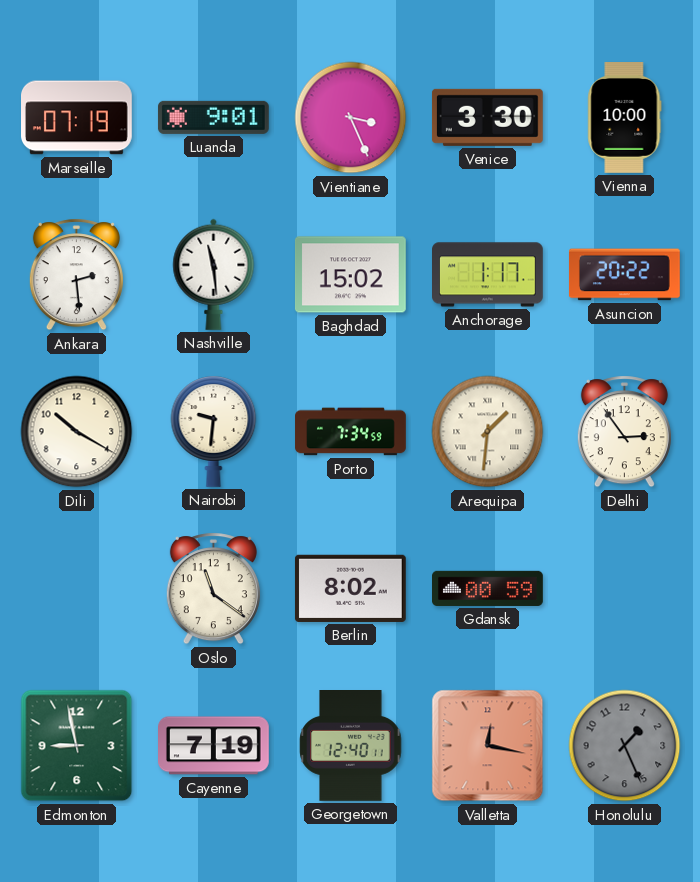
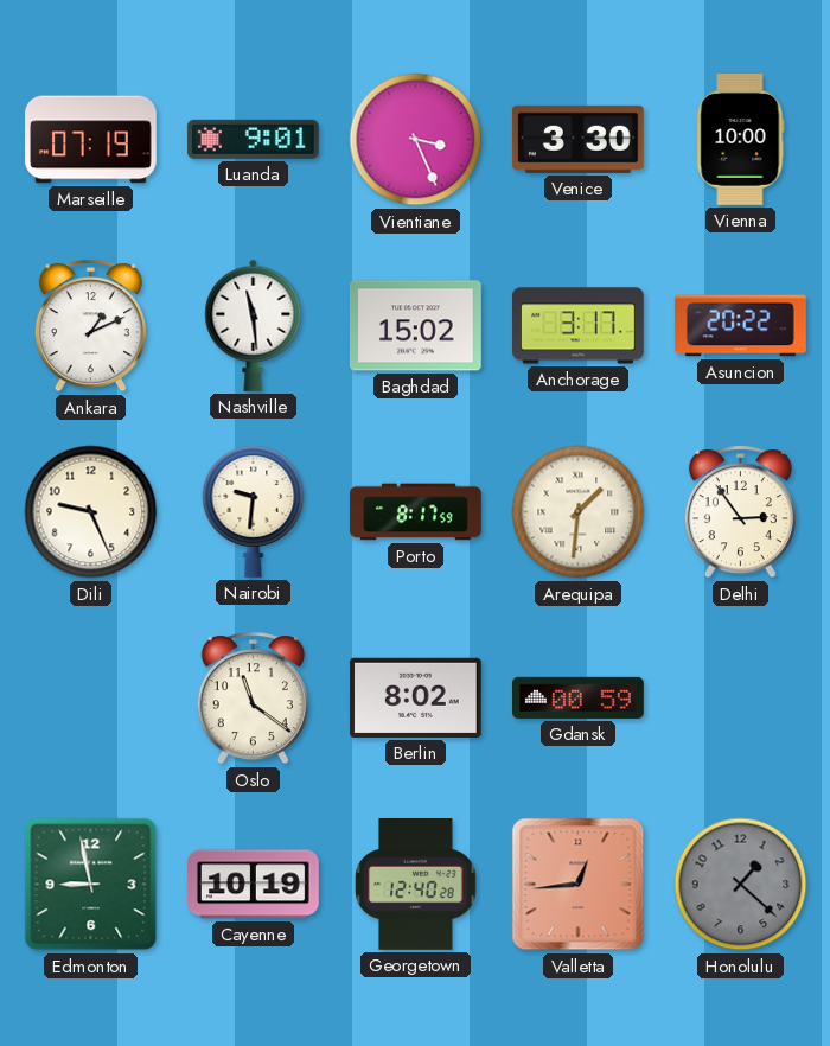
Ankara: 2:29 -> 1:11 (90, 326)
Anchorage: 1:17 -> 3:17 (579, 326)
Dili: 10:20 -> 9:26 (91, 512)
Porto: 7:34 -> 8:17 (416, 512)
Cayenne: 7:19 -> 10:19 (254, 885)
Georgetown: 12:40:11 -> 12:40:28 (416, 885)
Valletta: 12:17 -> 12:44 (579, 885)
Honolulu: 1:26 -> 1:22 (741, 885)
